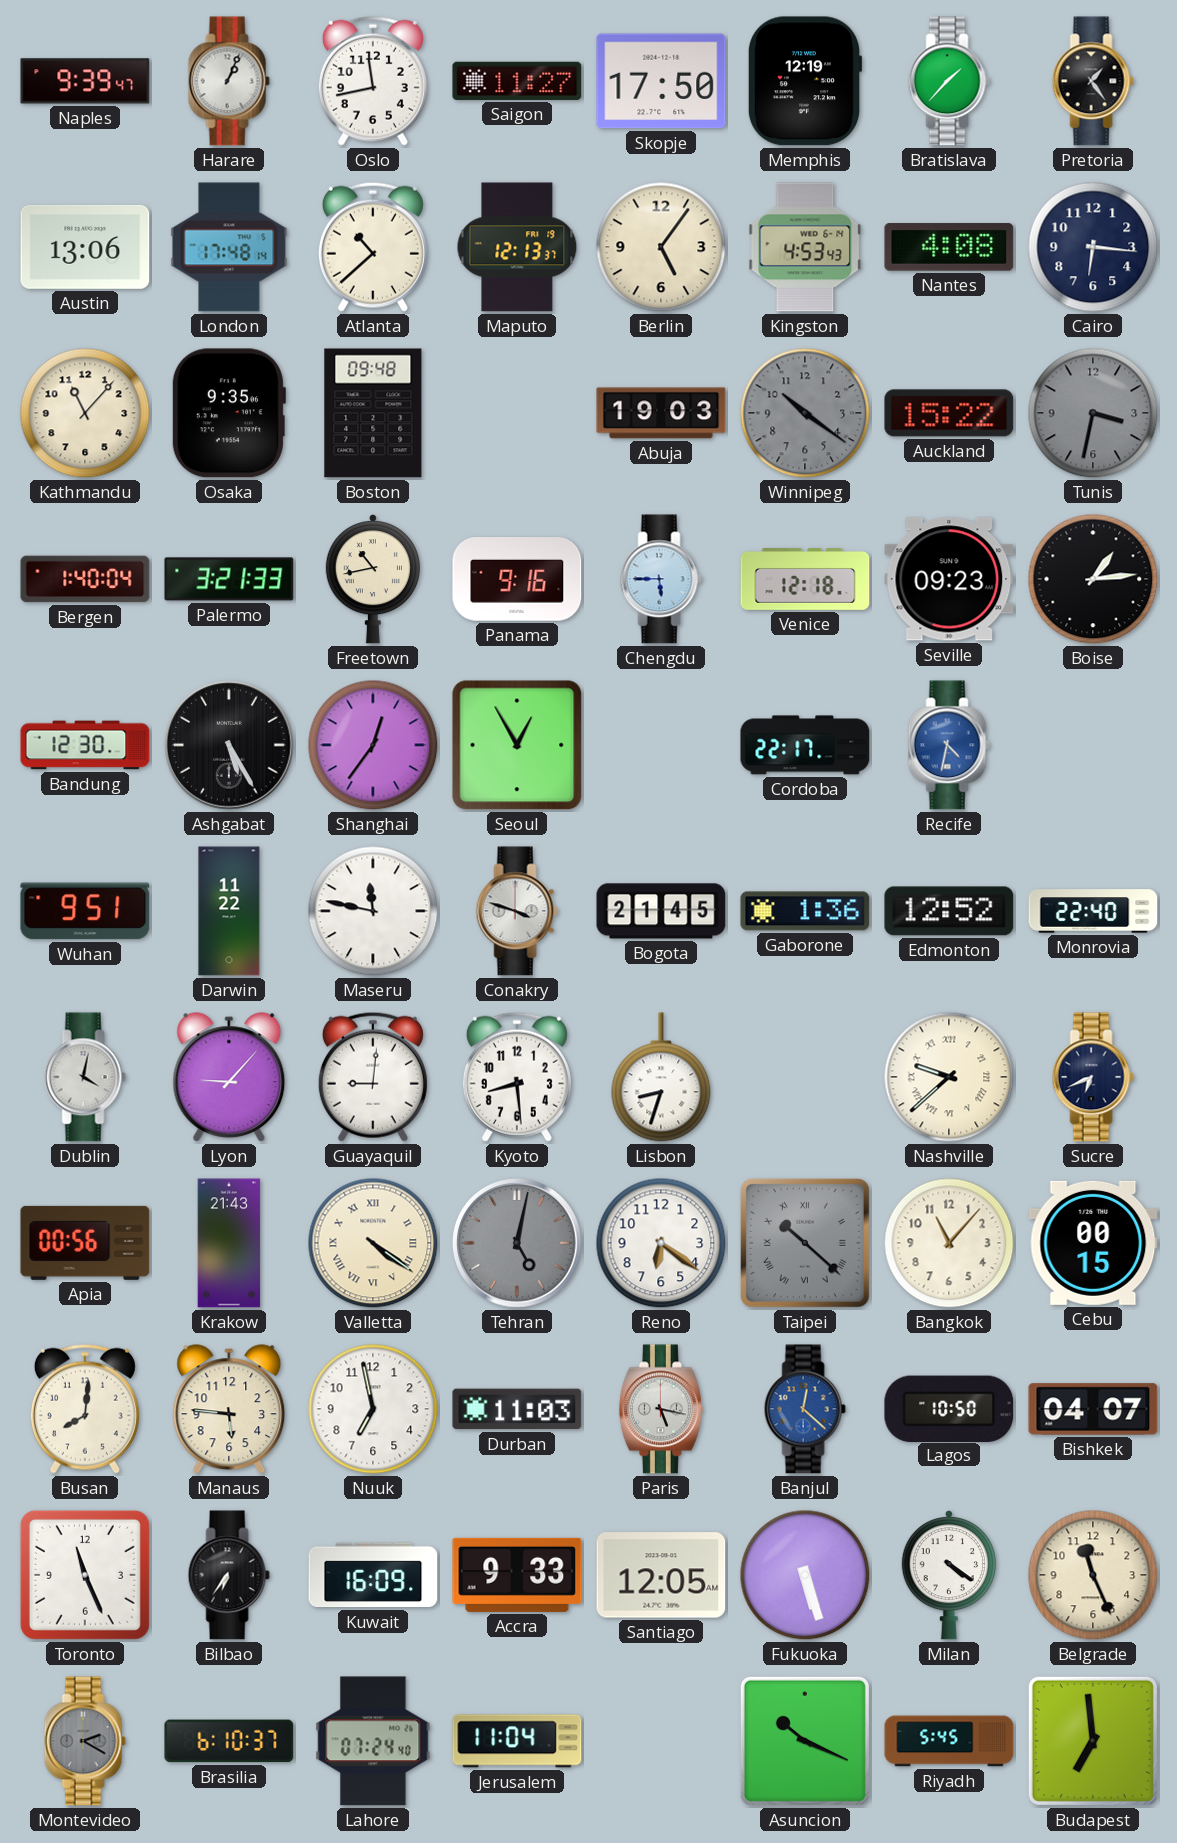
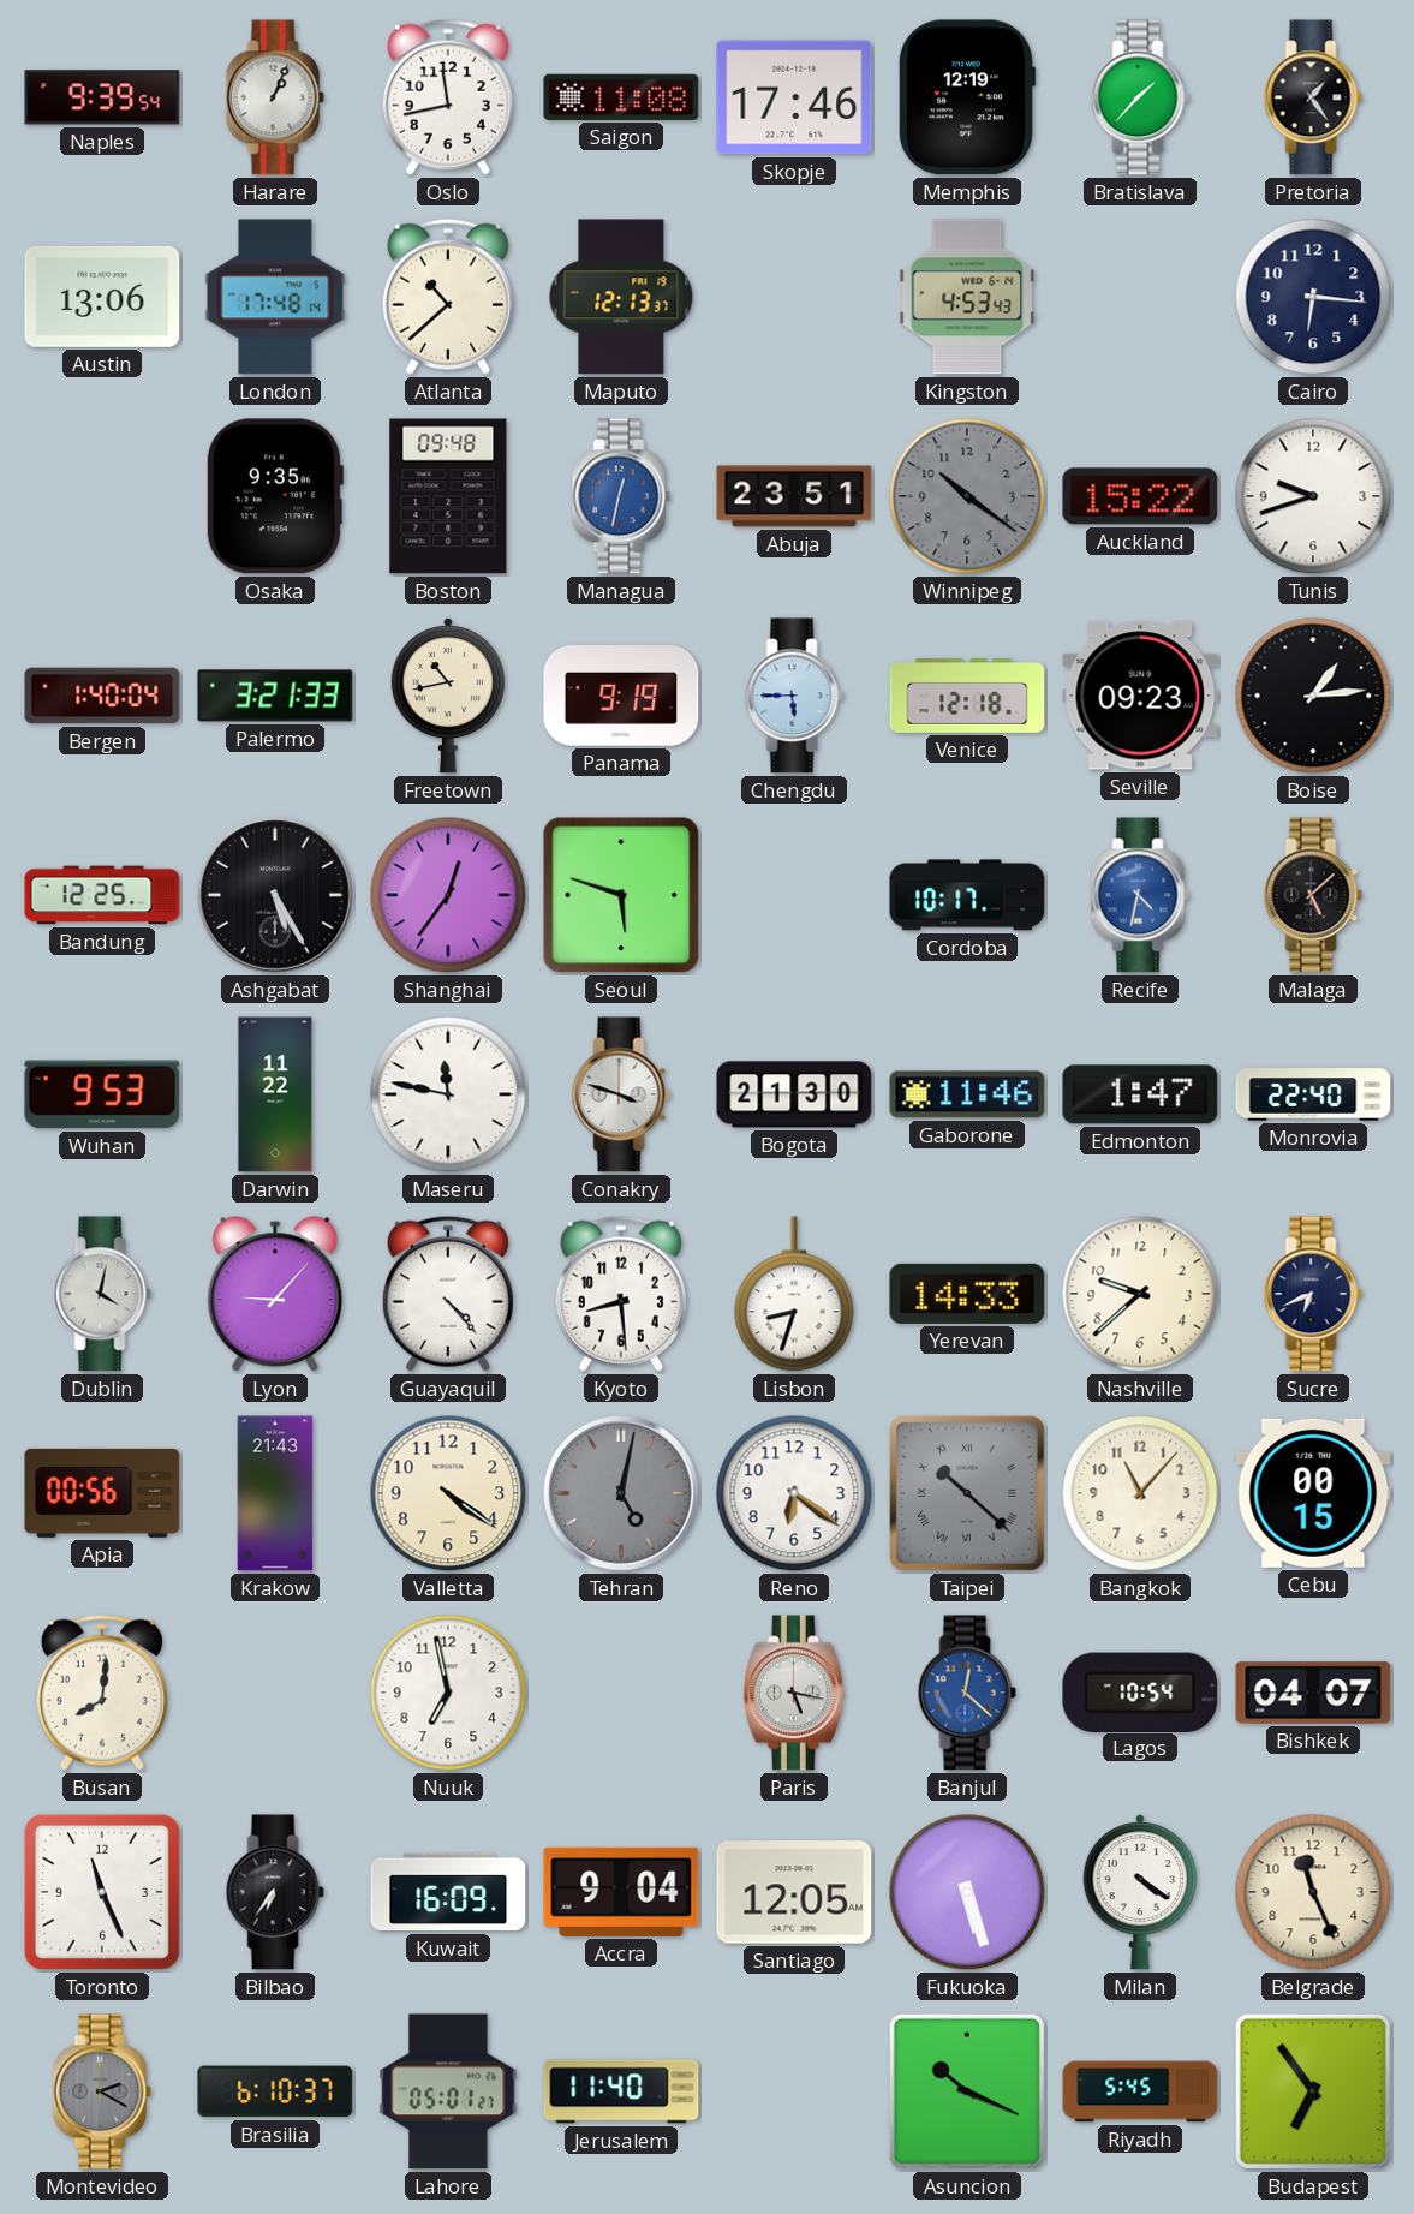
Naples: 9:39:47 -> 9:39:54 (102, 97)
Saigon: 11:27 -> 11:08 (621, 97)
Skopje: 17:50 -> 17:46 (794, 97)
Berlin: 5:06 -> none (661, 247)
Nantes: 4:08 -> none (949, 247)
Kathmandu: 11:07 -> none (85, 413)
Managua: none -> 12:32 (621, 496)
Abuja: 19:03 -> 23:51 (794, 496)
Tunis: 3:32 -> 9:42 (1313, 496)
Tunis dial: grey -> white (1313, 496)
Panama: 9:16 -> 9:19 (621, 697)
Bandung: 12:30 -> 12:25 (102, 895)
Seoul: 12:55 -> 5:48 (621, 895)
Cordoba: 22:17 -> 10:17 (967, 895)
Malaga: none -> 5:08 (1313, 895)
Wuhan: 9:51 -> 9:53 (102, 1094)
Bogota: 21:45 -> 21:30 (794, 1094)
Gaborone: 1:36 -> 11:46 (967, 1094)
Edmonton: 12:52 -> 1:47 (1140, 1094)
Guayaquil: 9:01 -> 4:23 (448, 1294)
Yerevan: none -> 14:33 (967, 1294)
Nashville numerals: Roman -> Arabic (1140, 1294)
Valletta numerals: Roman -> Arabic (448, 1493)
Manaus: 5:46 -> none (229, 1410)
Durban: 11:03 -> none (517, 1409)
Lagos: 10:50 -> 10:54 (1140, 1691)
Accra: 9:33 -> 9:04 (621, 1892)
Lahore: 07:24 -> 05:01 (448, 2091)
Jerusalem: 11:04 -> 11:40 (621, 2091)
Budapest: 6:59 -> 6:54 (1313, 2091)
